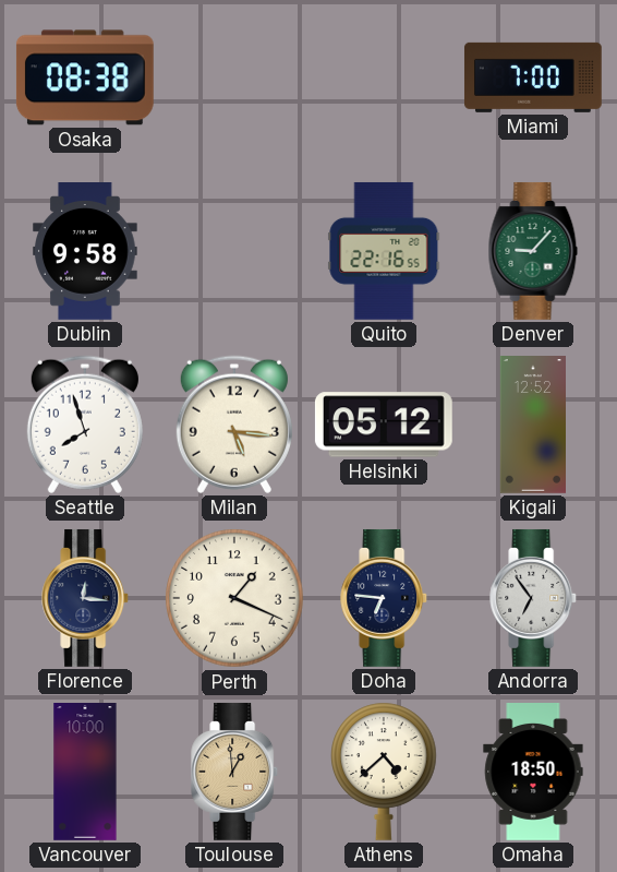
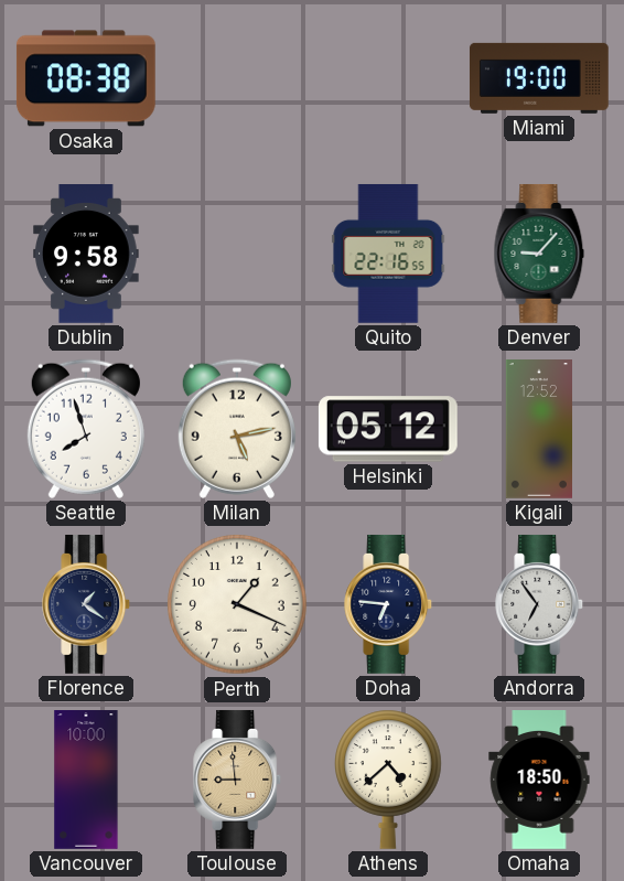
Miami: 7:00 -> 19:00 (539, 78)
Milan: 5:16 -> 5:13 (237, 429)
Florence: 12:16 -> 1:21 (87, 604)
Toulouse: 12:59 -> 8:59 (238, 780)
